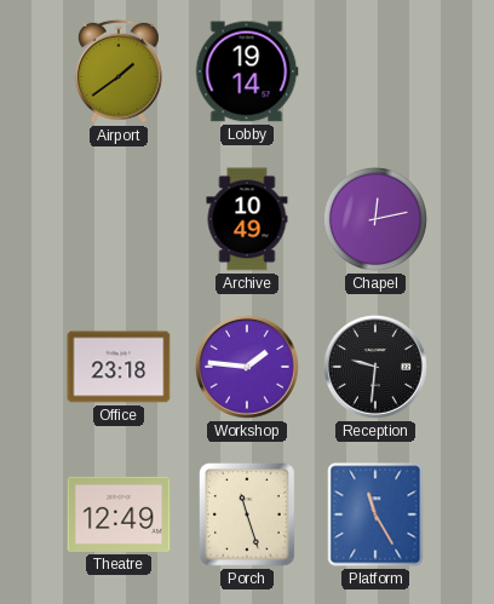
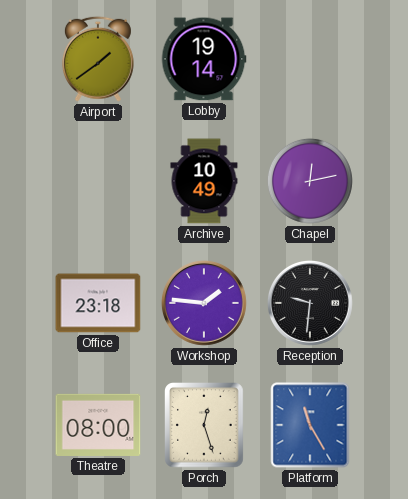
Theatre: 12:49 -> 08:00 (98, 425)
Porch: 11:27 -> 12:27 (205, 426)
